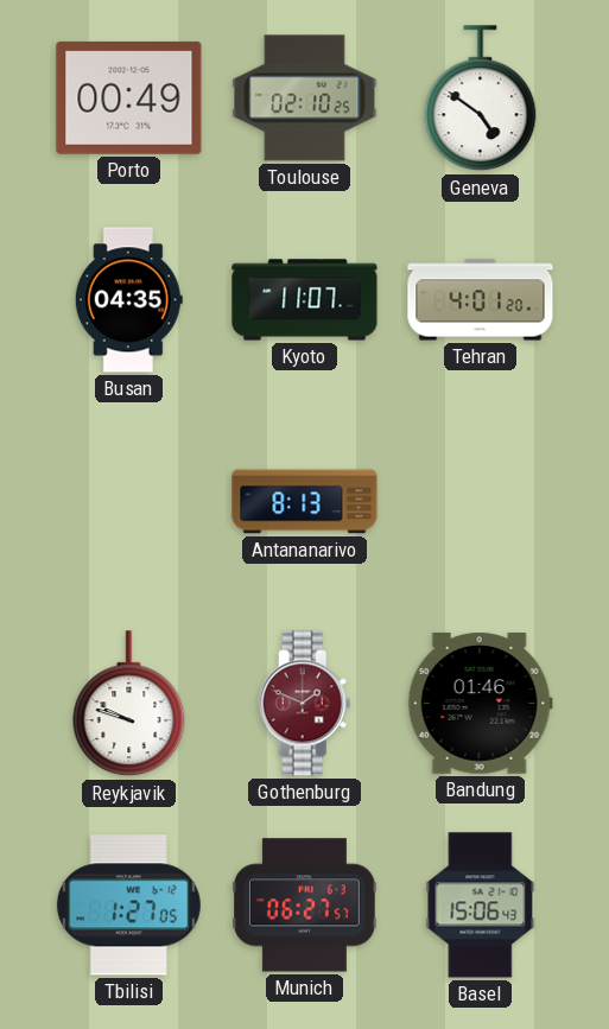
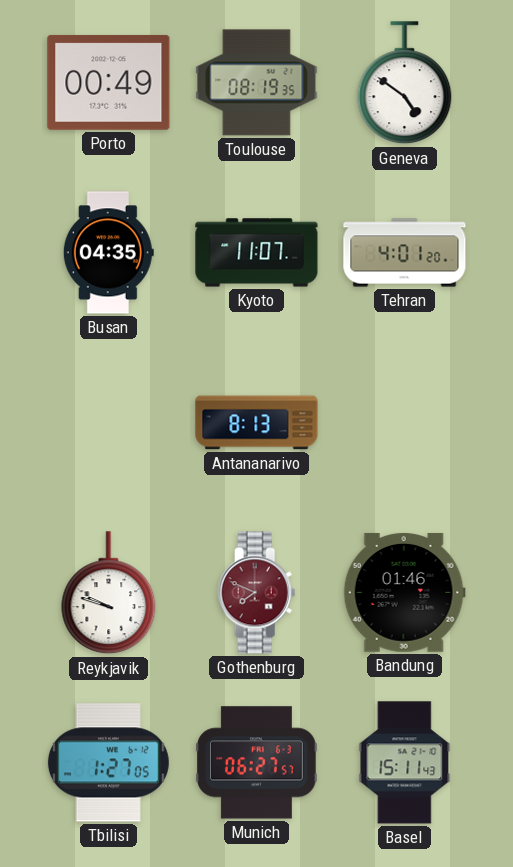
Toulouse: 02:10 -> 08:19 (257, 83)
Gothenburg: 1:49 -> 7:49 (257, 593)
Basel: 15:06 -> 15:11 (405, 763)
